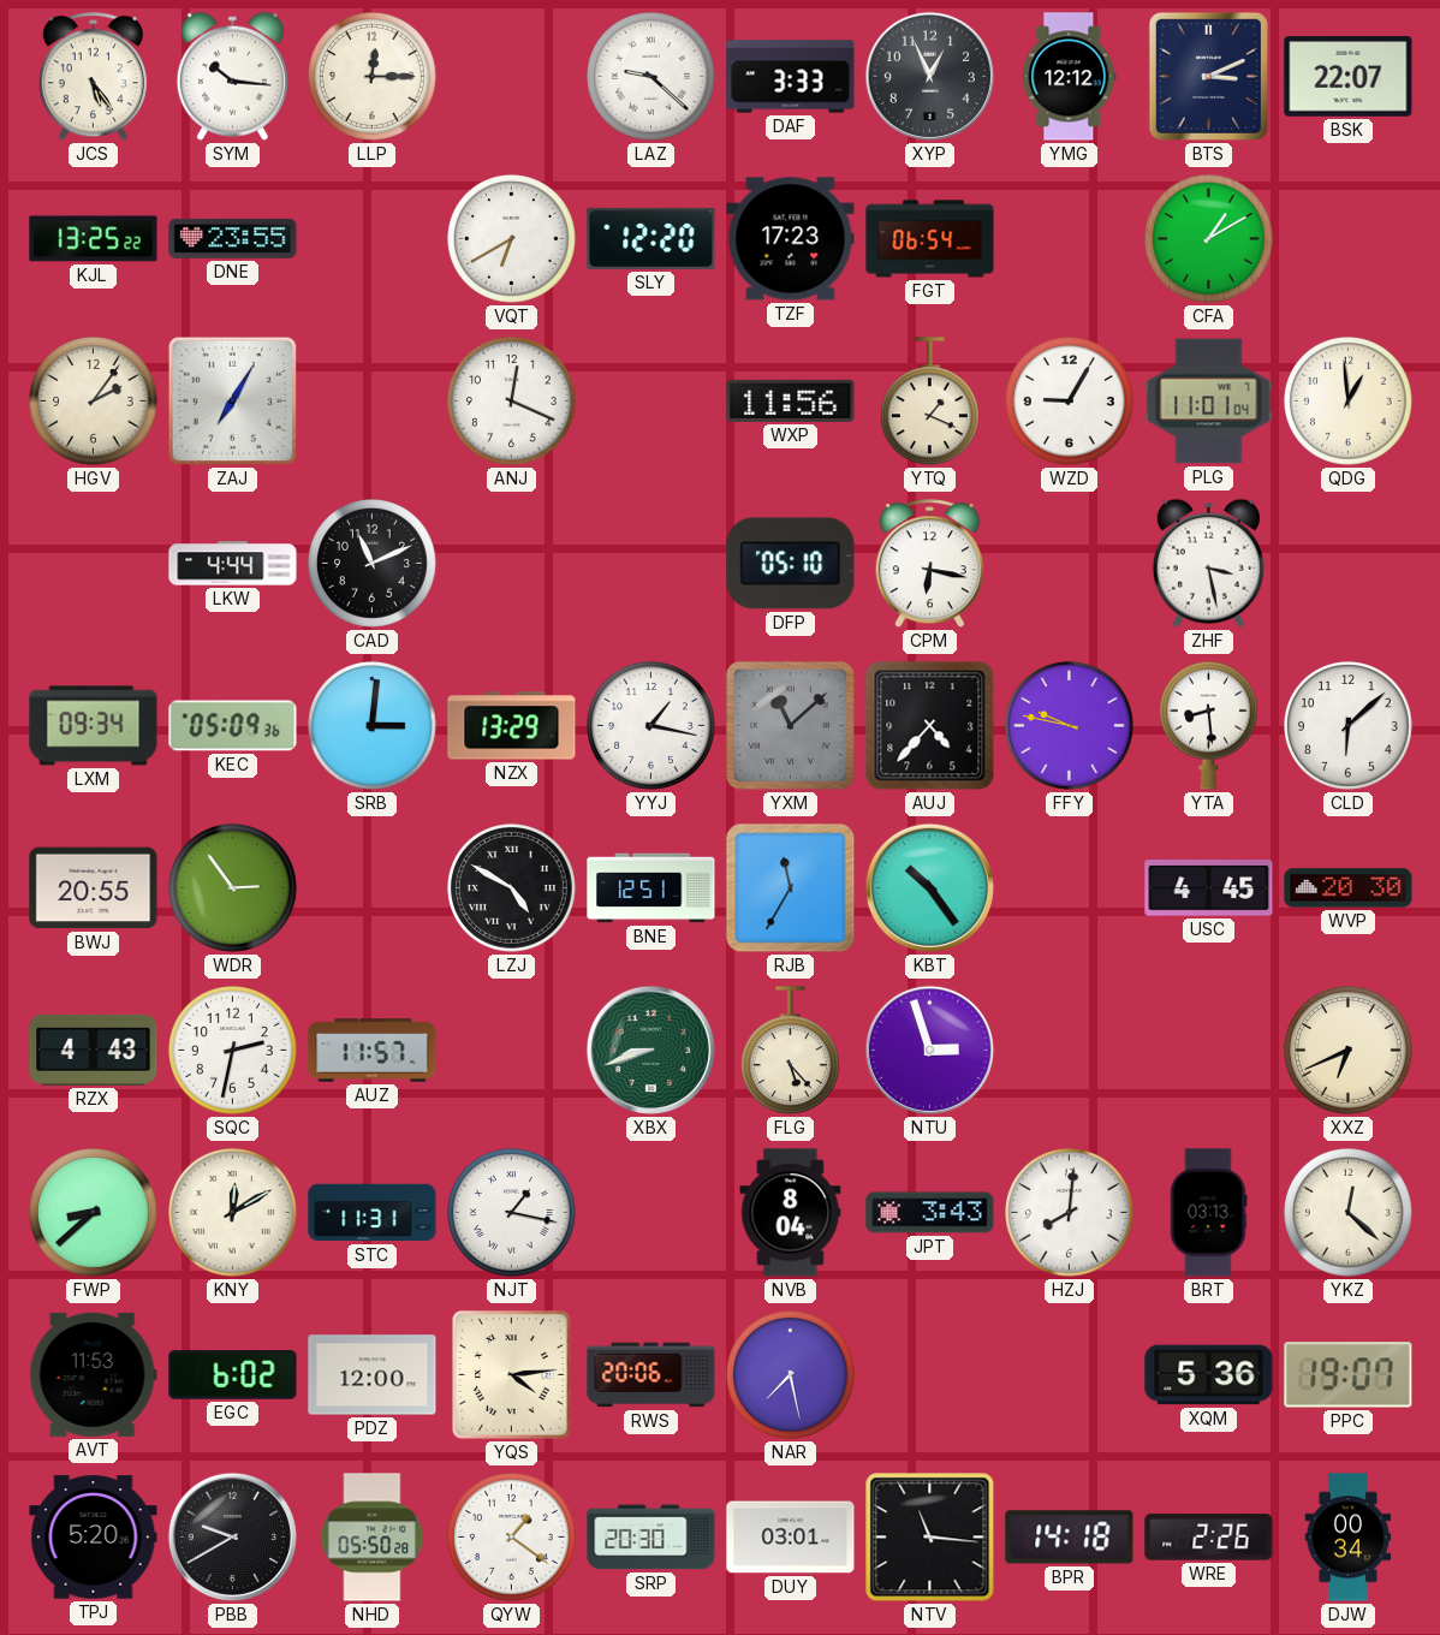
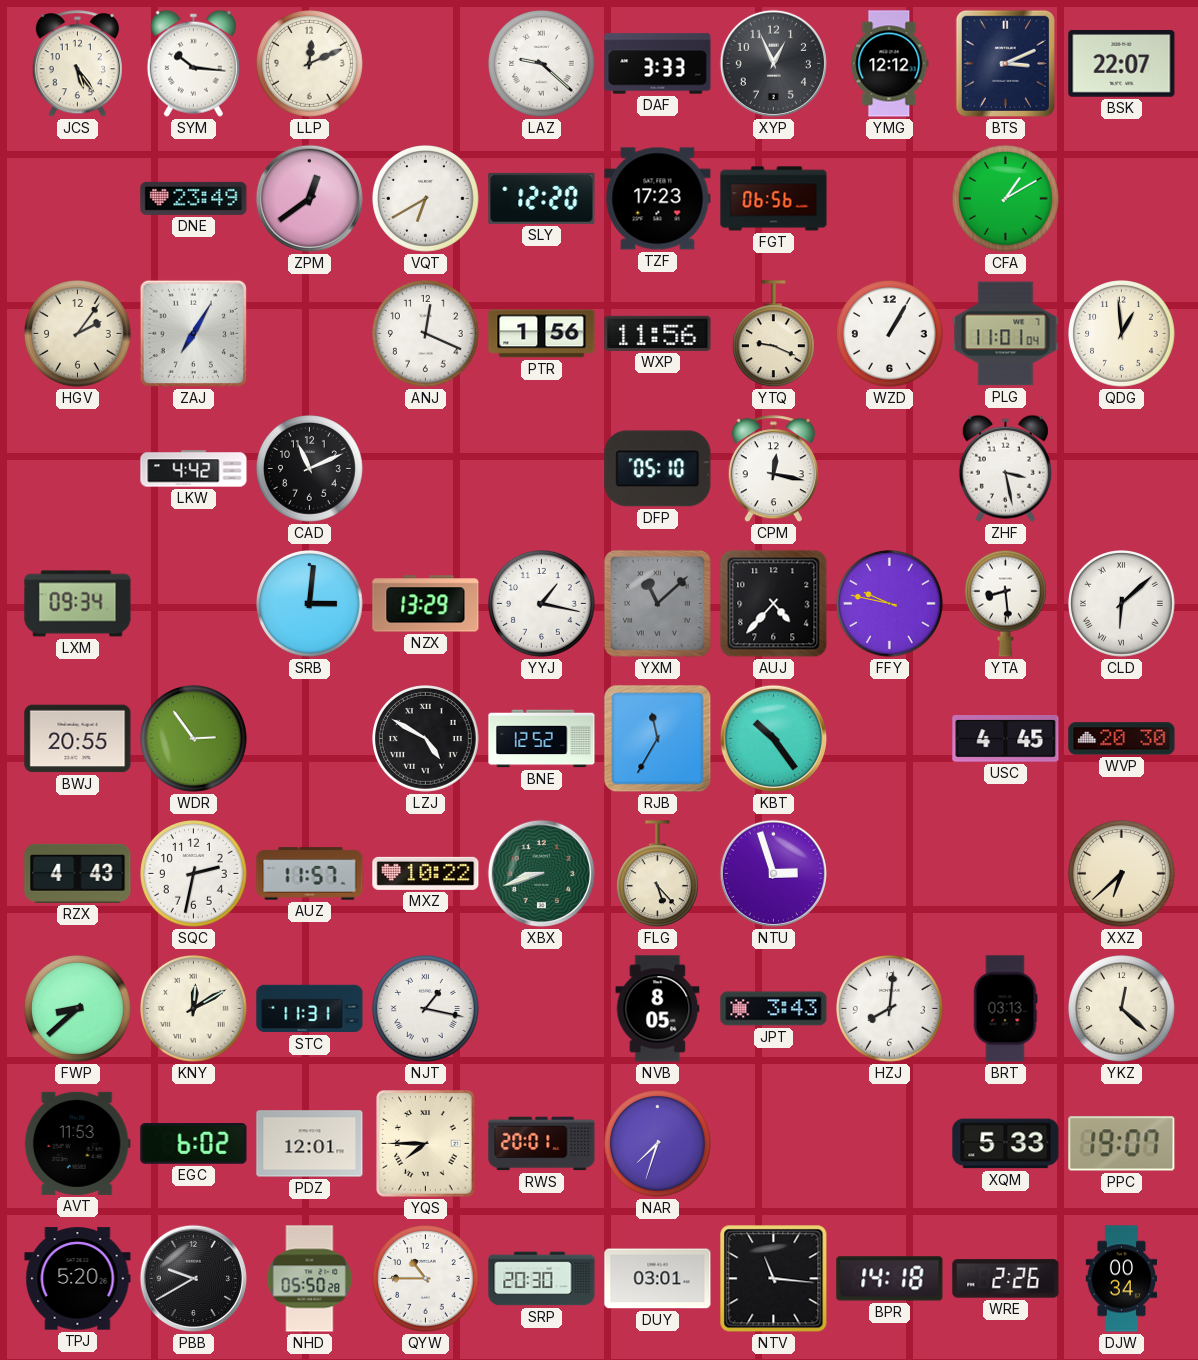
LLP: 12:15 -> 12:11 (310, 64)
KJL: 13:25 -> none (94, 239)
DNE: 23:55 -> 23:49 (194, 198)
ZPM: none -> 12:39 (309, 198)
FGT: 06:54 -> 06:56 (774, 199)
PTR: none -> 1:56 (542, 334)
YTQ: 1:19 -> 9:19 (773, 334)
WZD: 9:05 -> 1:05 (890, 334)
LKW: 4:44 -> 4:42 (194, 469)
CPM: 6:17 -> 12:17 (773, 469)
KEC: 05:09 -> none (233, 726)
CLD numerals: Arabic -> Roman (1122, 604)
BNE: 12:51 -> 12:52 (542, 739)
MXZ: none -> 10:22 (426, 873)
XXZ: 6:41 -> 6:38 (1122, 874)
NVB: 8:04 -> 8:05 (658, 1009)
PDZ: 12:00 -> 12:01 (310, 1144)
YQS: 4:14 -> 7:45 (426, 1144)
RWS: 20:06 -> 20:01 (542, 1144)
NAR: 7:28 -> 7:33 (658, 1144)
XQM: 5:36 -> 5:33 (1006, 1144)
QYW: 1:21 -> 10:45 (426, 1279)
